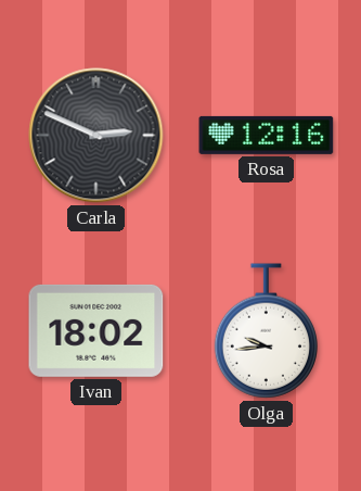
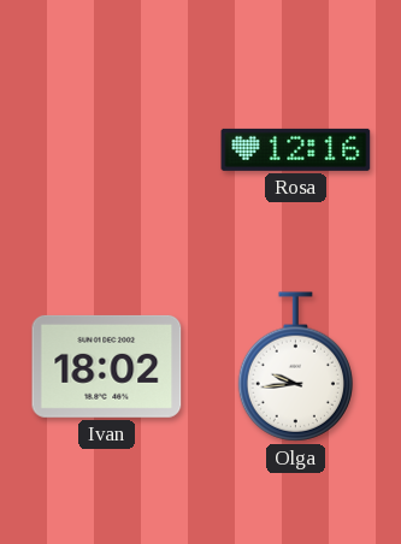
Carla: 2:49 -> none (96, 136)
